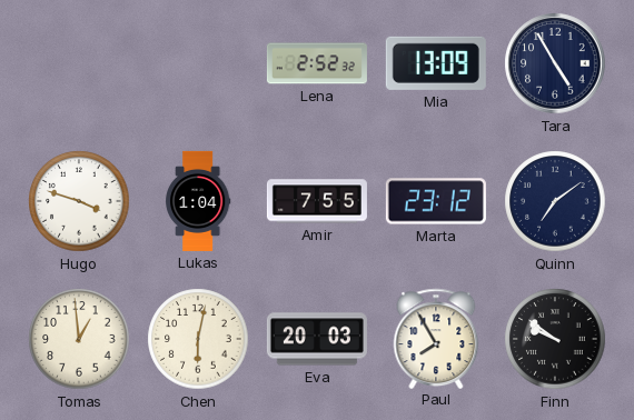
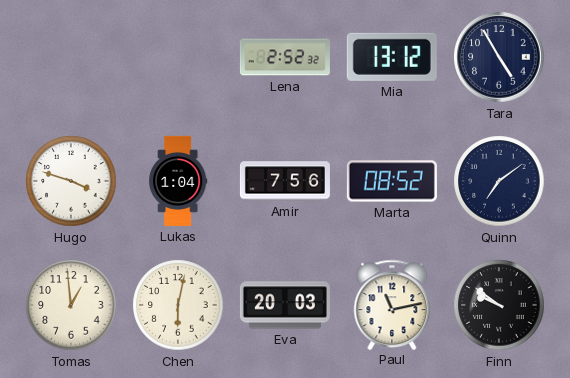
Mia: 13:09 -> 13:12 (392, 57)
Amir: 7:55 -> 7:56 (285, 181)
Marta: 23:12 -> 08:52 (392, 181)
Paul: 7:55 -> 11:13 (392, 304)
